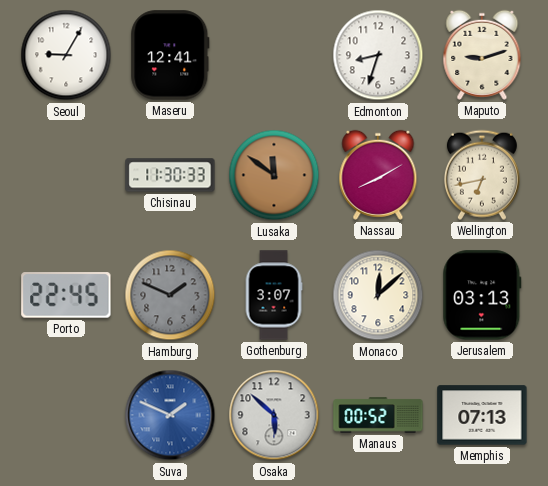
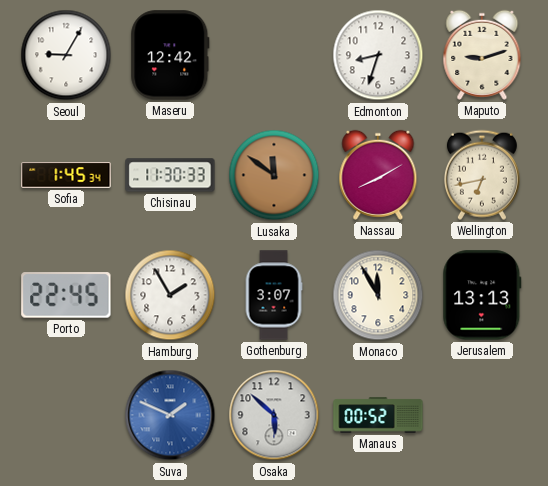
Maseru: 12:41 -> 12:42 (170, 55)
Sofia: none -> 1:45 (66, 175)
Hamburg: 1:49 -> 1:55 (170, 295)
Hamburg dial: grey -> white (170, 295)
Monaco: 12:08 -> 11:55 (378, 295)
Jerusalem: 03:13 -> 13:13 (482, 295)
Memphis: 07:13 -> none (482, 415)
